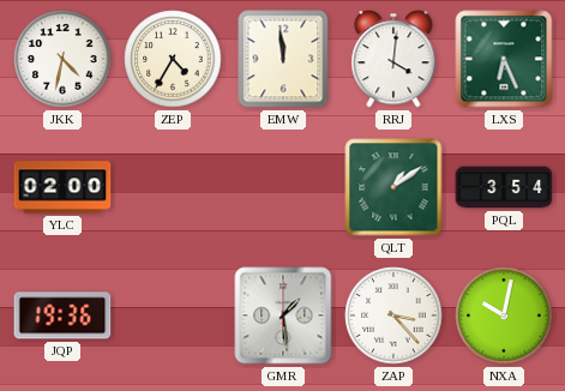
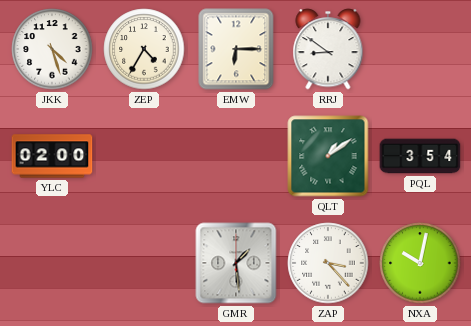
JKK: 4:32 -> 4:27 (52, 49)
EMW: 11:59 -> 6:15 (236, 49)
RRJ: 4:01 -> 8:51 (328, 49)
LXS: 6:26 -> none (504, 59)
JQP: 19:36 -> none (62, 315)
